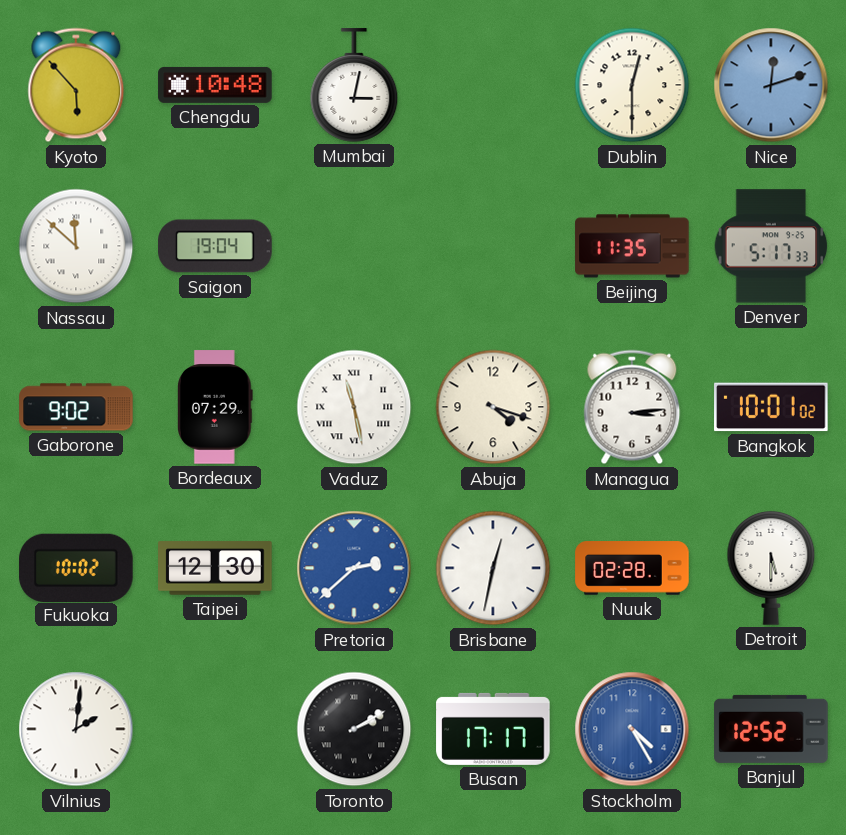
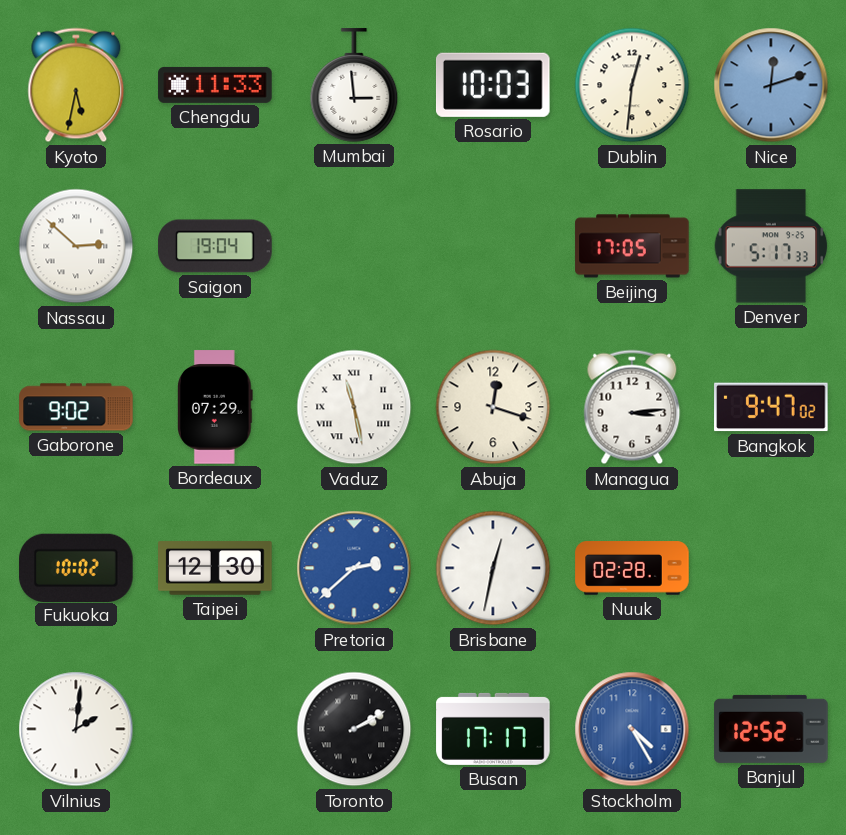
Kyoto: 5:53 -> 5:32 (76, 85)
Chengdu: 10:48 -> 11:33 (215, 85)
Mumbai: 3:02 -> 2:59 (354, 85)
Rosario: none -> 10:03 (493, 85)
Dublin: 12:30 -> 12:31 (632, 85)
Nassau: 11:52 -> 2:52 (76, 246)
Beijing: 11:35 -> 17:05 (632, 246)
Abuja: 4:18 -> 12:18 (493, 407)
Bangkok: 10:01 -> 9:47 (771, 407)
Detroit: 5:30 -> none (771, 568)
